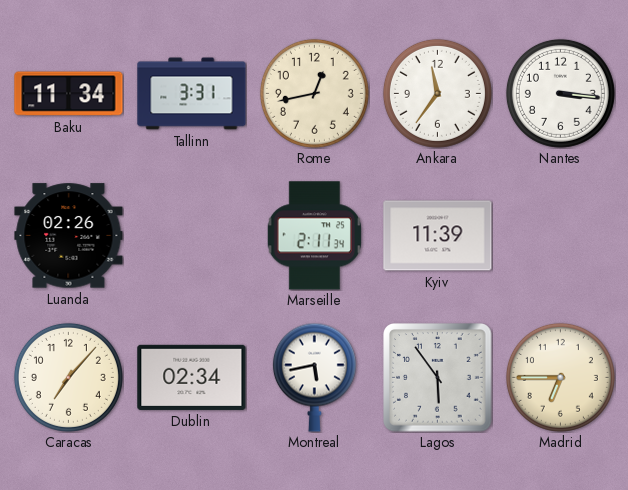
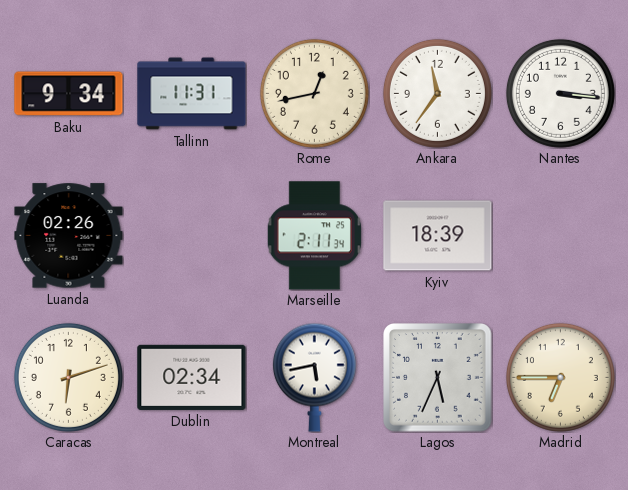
Baku: 11:34 -> 9:34 (69, 94)
Tallinn: 3:31 -> 11:31 (192, 94)
Kyiv: 11:39 -> 18:39 (438, 236)
Caracas: 7:07 -> 6:12 (68, 377)
Lagos: 5:54 -> 5:34 (438, 378)
